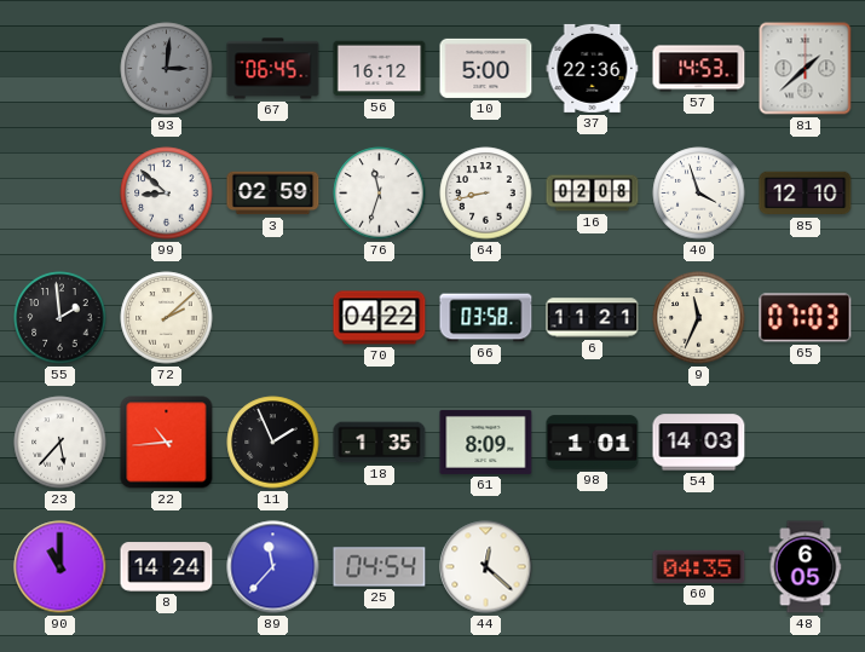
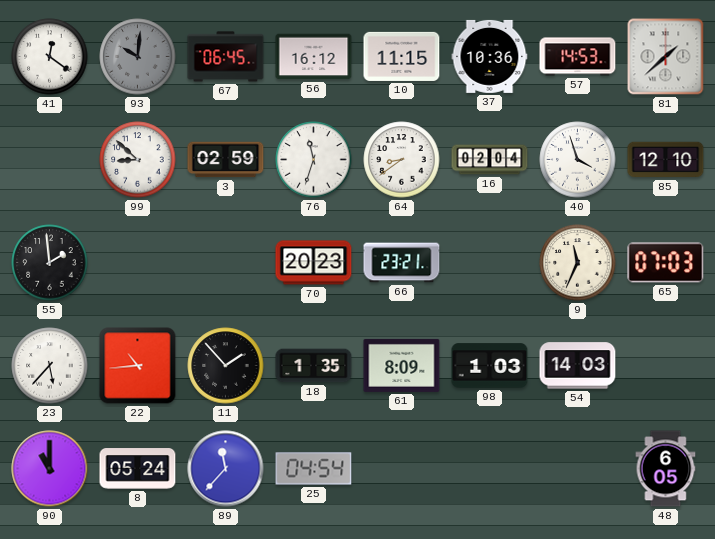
41: none -> 12:21 (50, 57)
93: 3:01 -> 10:01 (138, 57)
10: 5:00 -> 11:15 (402, 56)
37: 22:36 -> 10:36 (490, 56)
64: 8:43 -> 8:39 (402, 160)
16: 02:08 -> 02:04 (490, 160)
72: 2:08 -> none (167, 318)
70: 04:22 -> 20:23 (314, 263)
66: 03:58 -> 23:21 (402, 263)
6: 11:21 -> none (593, 318)
11: 1:56 -> 1:53 (226, 366)
98: 1:01 -> 1:03 (490, 366)
8: 14:24 -> 05:24 (138, 469)
44: 12:22 -> none (486, 567)
60: 04:35 -> none (699, 566)
